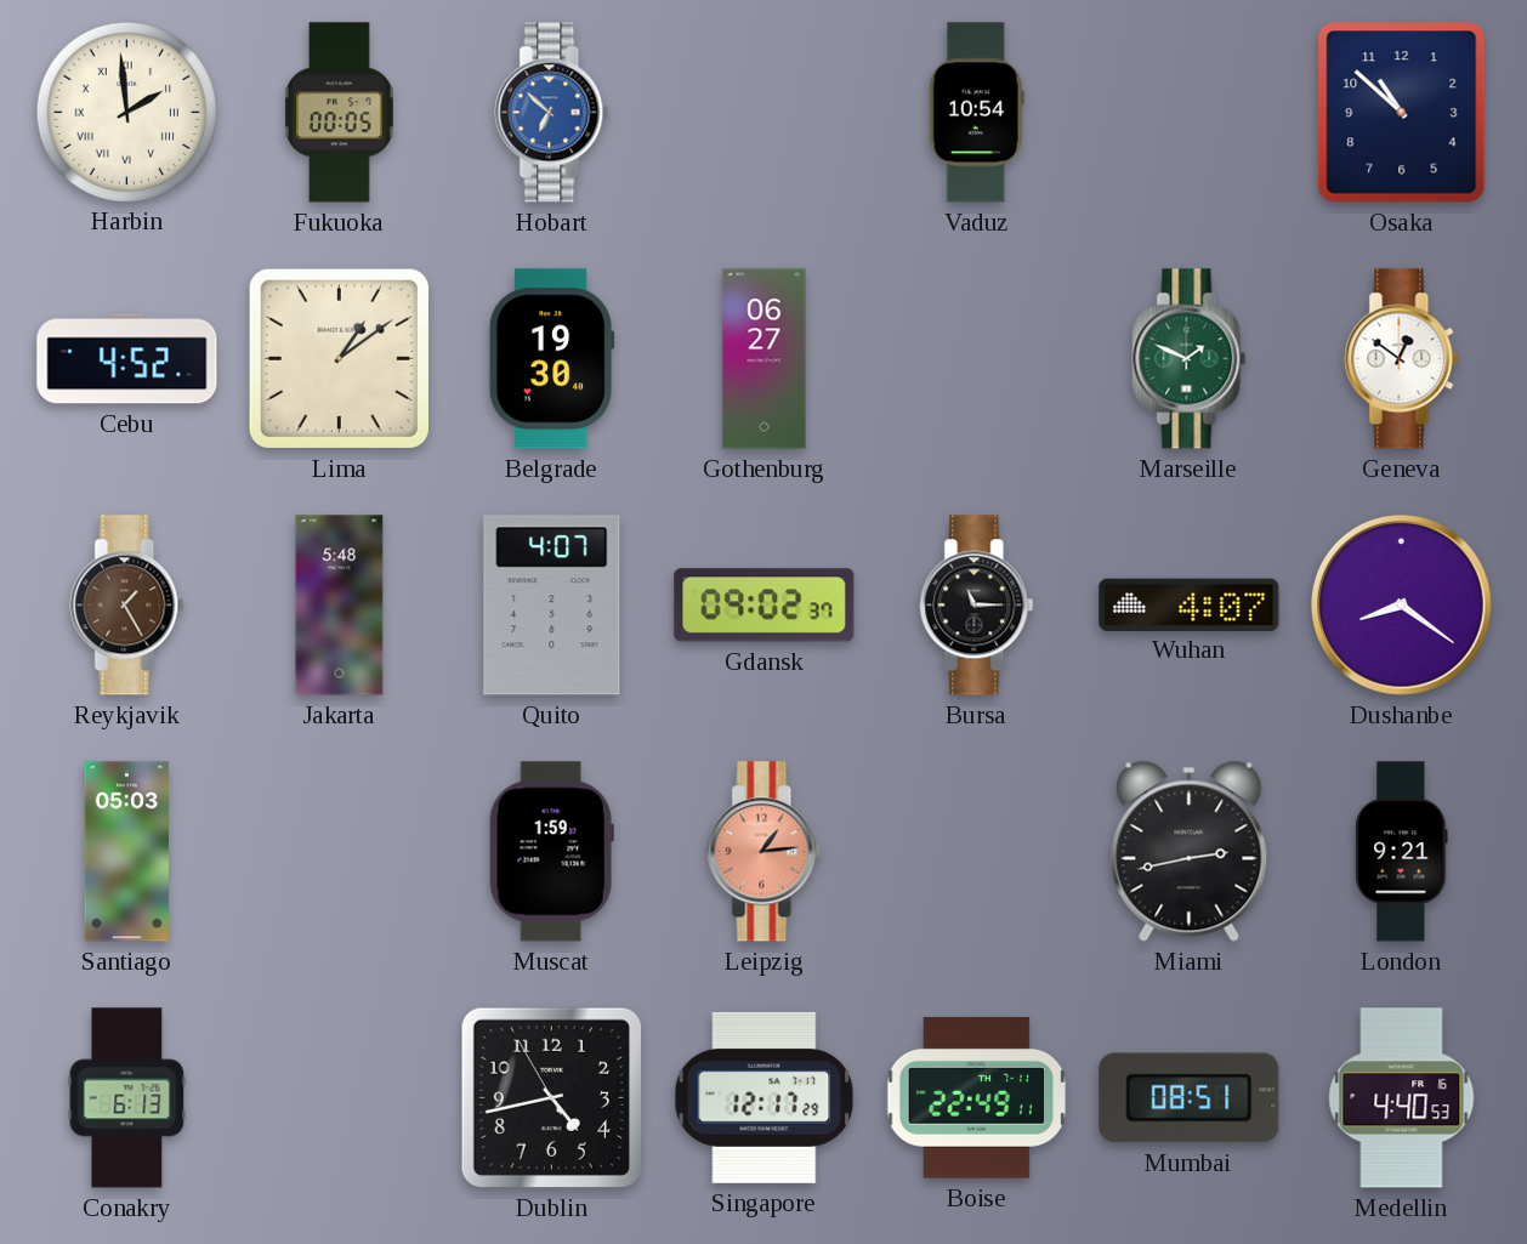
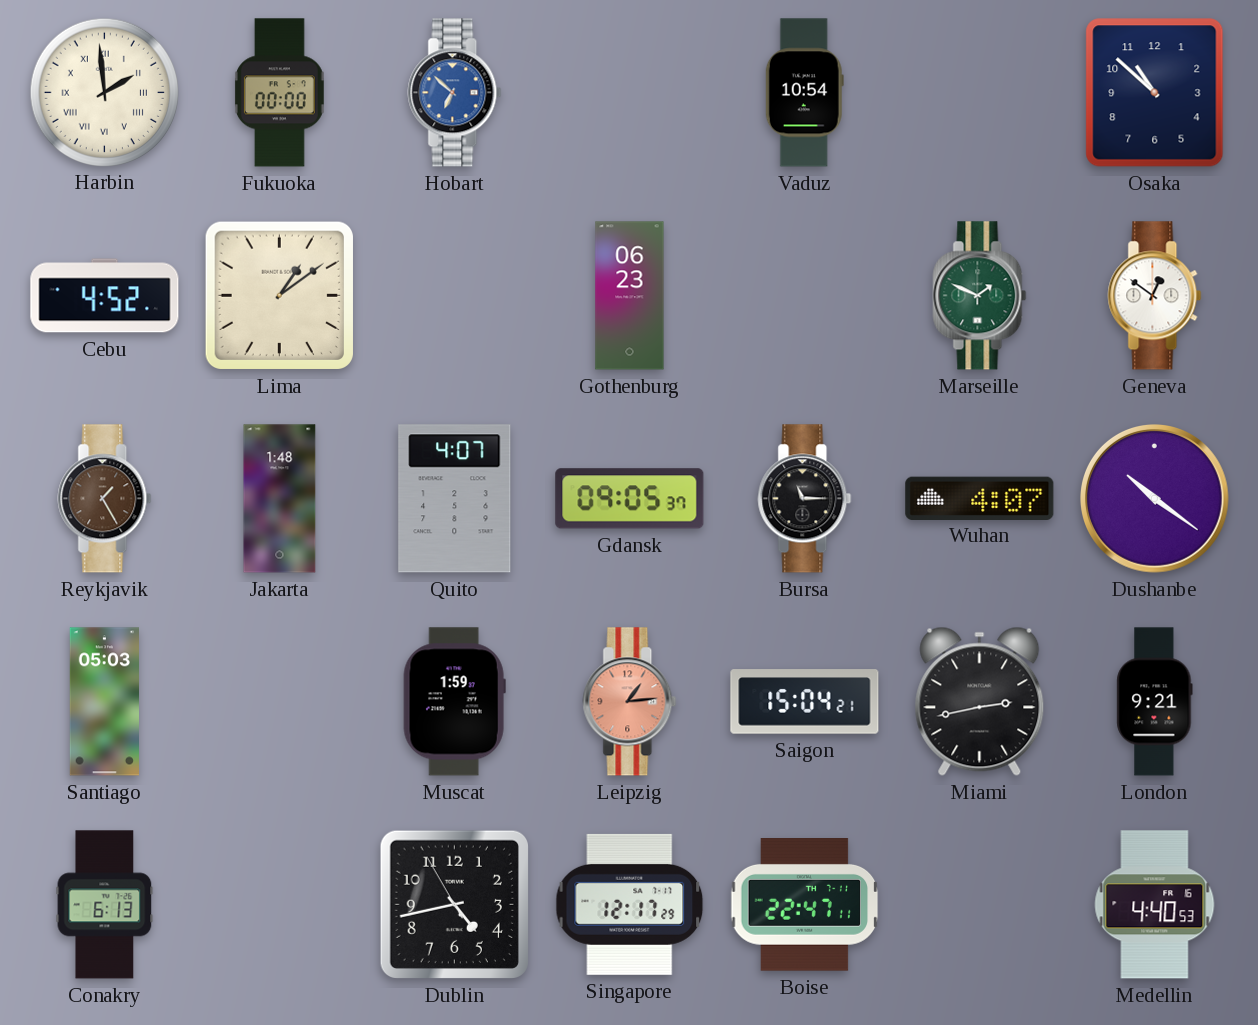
Fukuoka: 00:05 -> 00:00 (279, 93)
Belgrade: 19:30 -> none (551, 359)
Gothenburg: 06:27 -> 06:23 (630, 296)
Jakarta: 5:48 -> 1:48 (280, 499)
Gdansk: 09:02 -> 09:05 (630, 499)
Dushanbe: 8:21 -> 10:21 (1155, 499)
Saigon: none -> 15:04 (805, 702)
Boise: 22:49 -> 22:47 (805, 905)
Mumbai: 08:51 -> none (1190, 1098)
